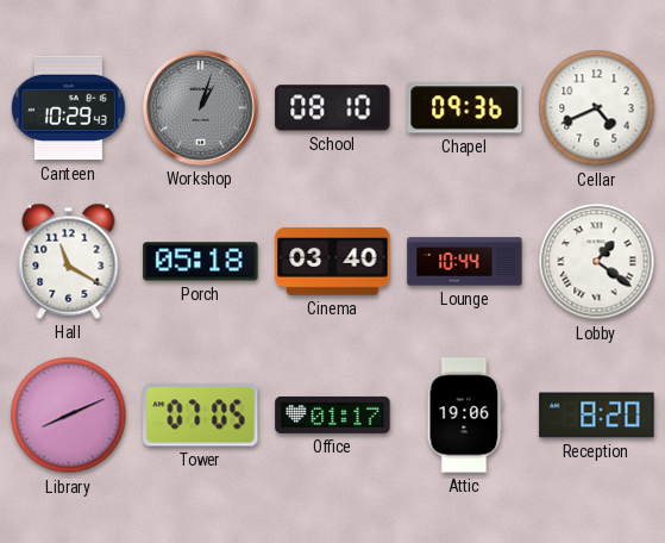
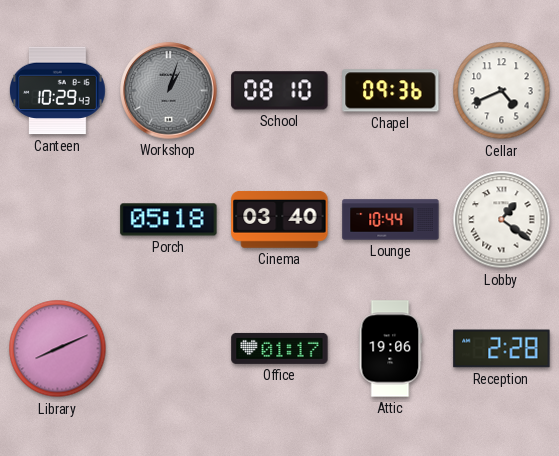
Hall: 11:20 -> none (69, 261)
Tower: 07:05 -> none (201, 416)
Reception: 8:20 -> 2:28 (502, 349)
